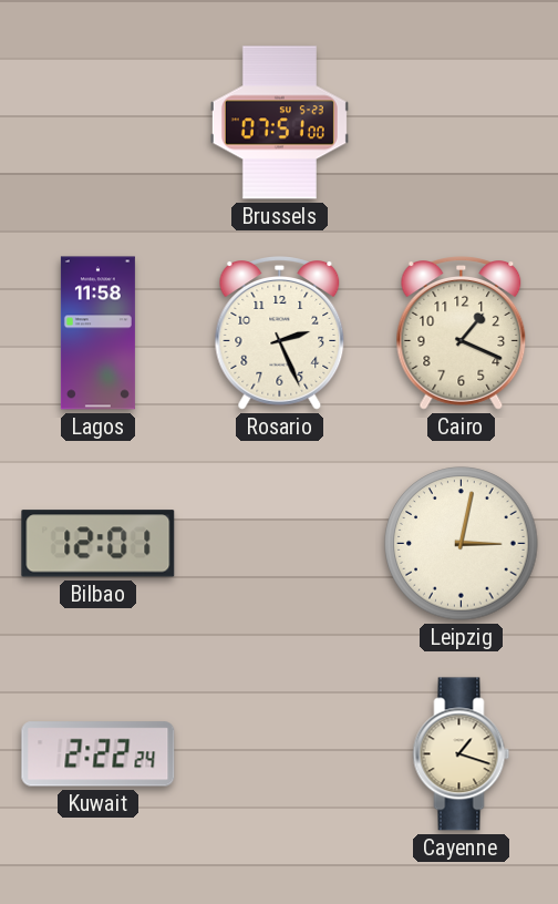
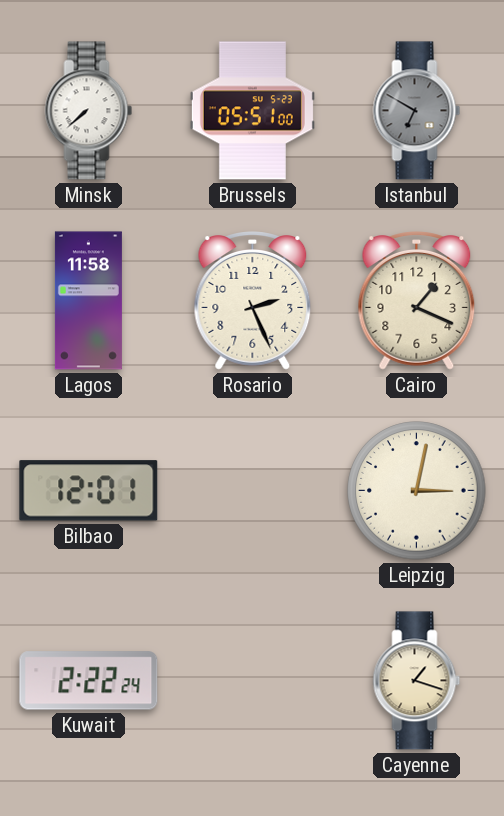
Minsk: none -> 7:38 (89, 111)
Brussels: 07:51 -> 05:51 (252, 111)
Istanbul: none -> 6:50 (417, 111)
